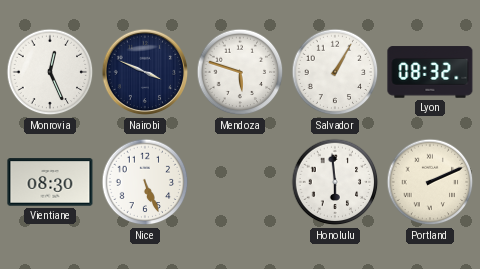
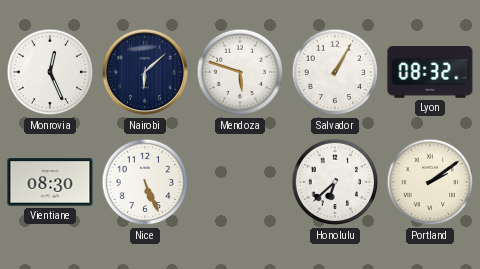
Nairobi: 3:49 -> 6:08 (145, 72)
Honolulu: 5:59 -> 6:38 (335, 182)
Portland: 2:11 -> 2:09 (430, 182)
